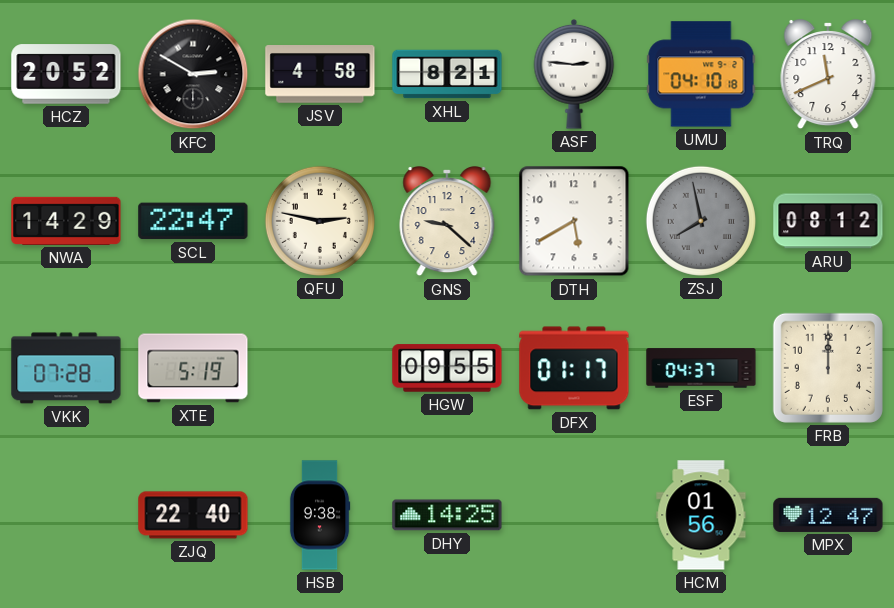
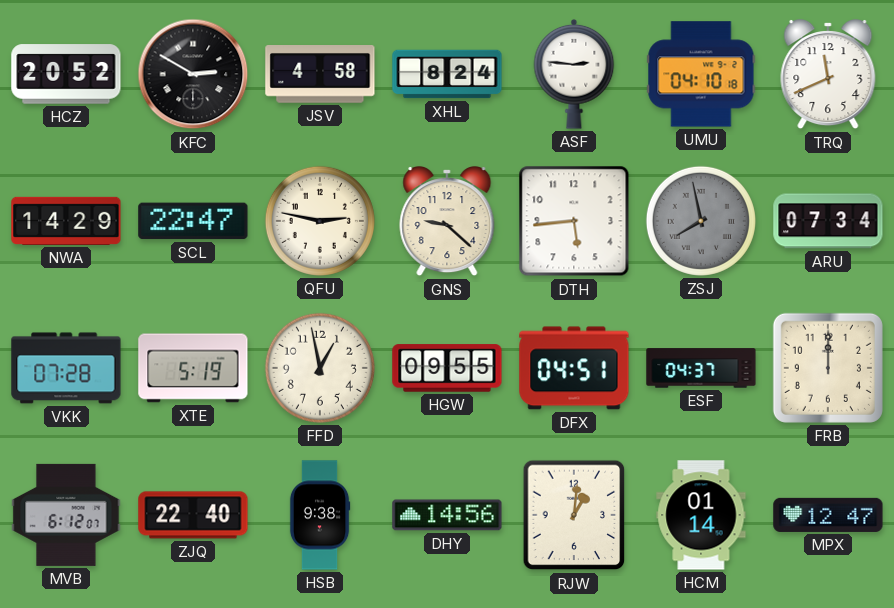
XHL: 8:21 -> 8:24 (447, 74)
DTH: 5:40 -> 5:44 (574, 221)
ARU: 08:12 -> 07:34 (828, 221)
FFD: none -> 12:58 (320, 368)
DFX: 01:17 -> 04:51 (574, 368)
MVB: none -> 6:12 (66, 515)
DHY: 14:25 -> 14:56 (447, 515)
RJW: none -> 1:01 (574, 515)
HCM: 01:56 -> 01:14 (701, 515)
